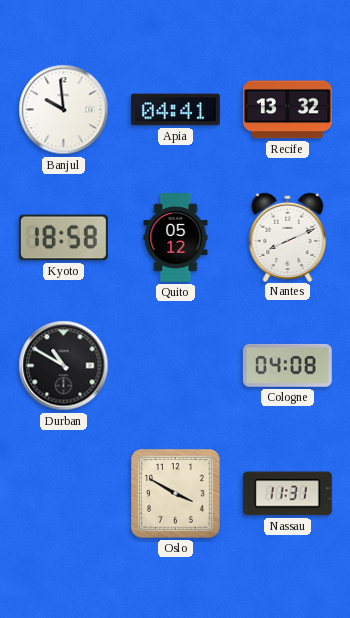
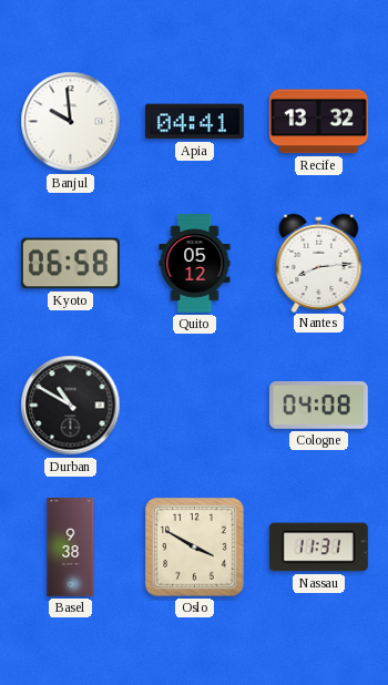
Kyoto: 18:58 -> 06:58 (70, 264)
Nantes: 8:11 -> 8:14 (319, 263)
Basel: none -> 9:38 (71, 548)
